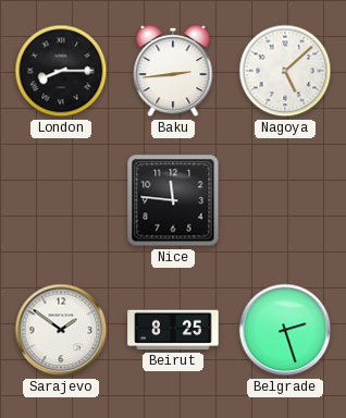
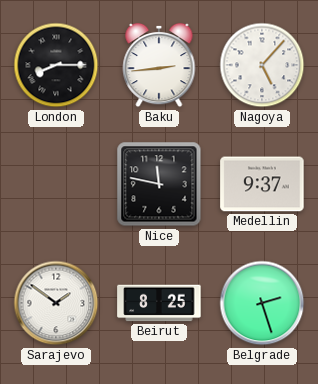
Nagoya: 5:08 -> 5:07 (262, 65)
Nice: 11:46 -> 11:47 (159, 184)
Medellin: none -> 9:37 (262, 184)
